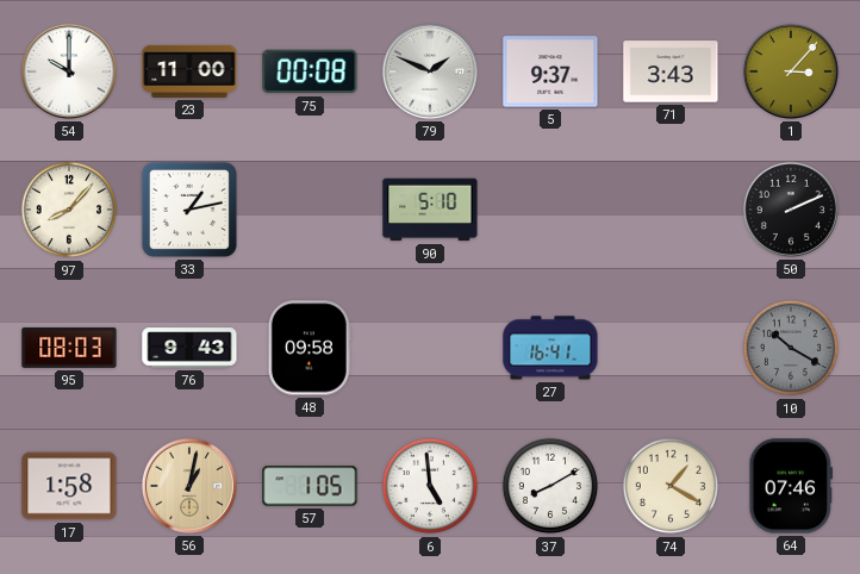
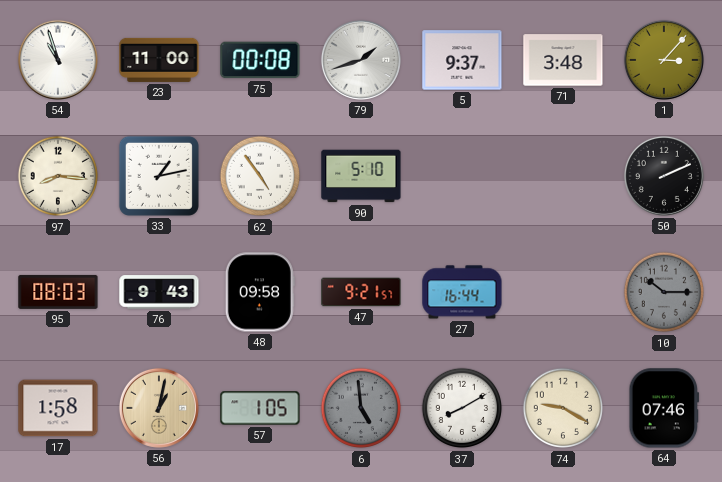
54: 10:00 -> 10:57 (58, 60)
79: 1:49 -> 1:42 (361, 60)
71: 3:43 -> 3:48 (563, 60)
97: 8:07 -> 8:16 (58, 176)
62: none -> 4:54 (260, 176)
47: none -> 9:21 (361, 292)
27: 16:41 -> 16:44 (462, 292)
10: 10:20 -> 10:15 (664, 292)
6 dial: white -> grey (361, 408)
74: 1:20 -> 9:20 (563, 408)
